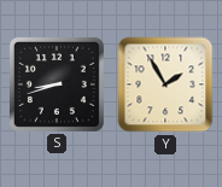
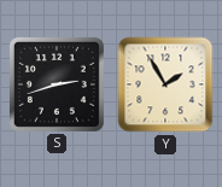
S: 8:42 -> 2:42 (57, 84)
